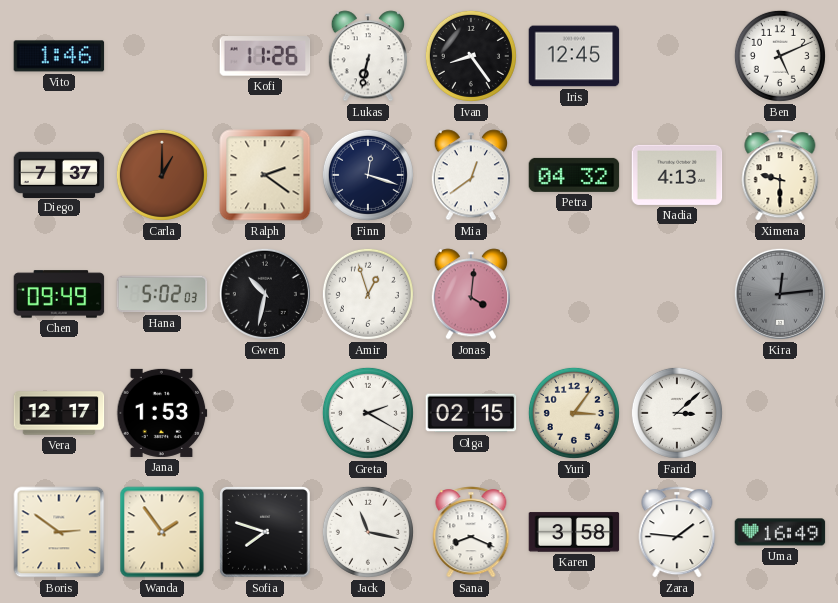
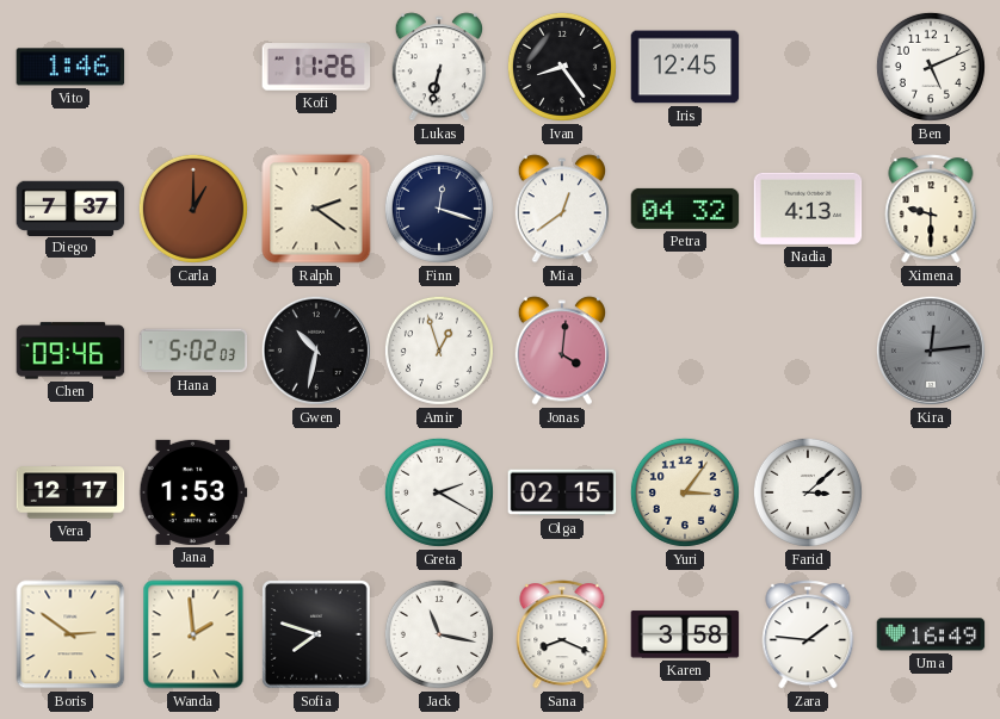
Chen: 09:49 -> 09:46 (70, 351)
Wanda: 1:54 -> 1:59 (193, 634)
